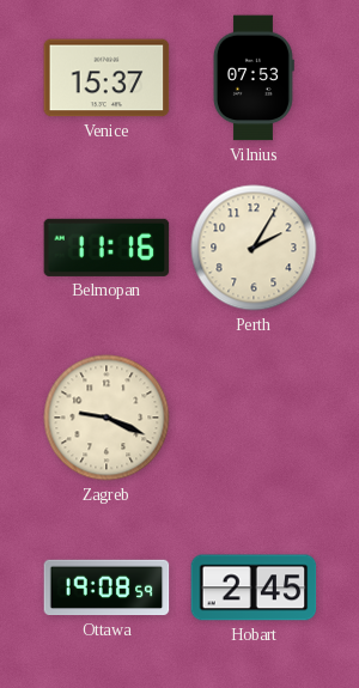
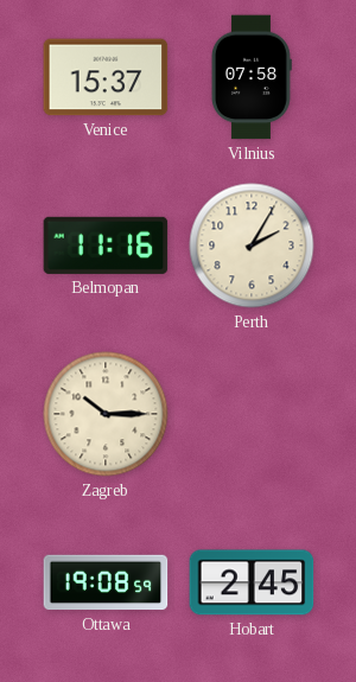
Vilnius: 07:53 -> 07:58 (252, 77)
Zagreb: 9:19 -> 10:15 (106, 414)
